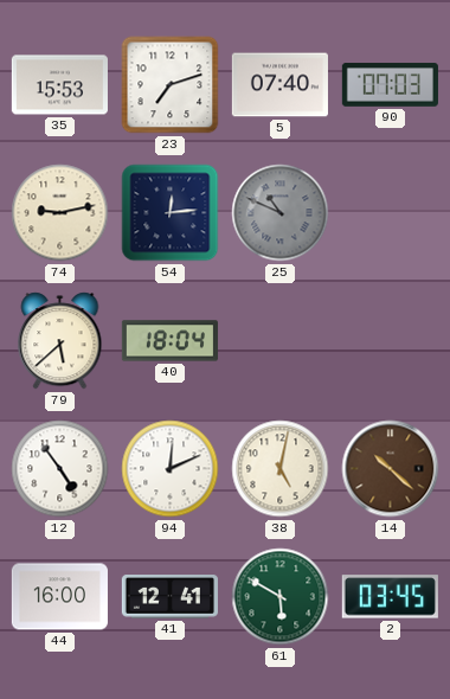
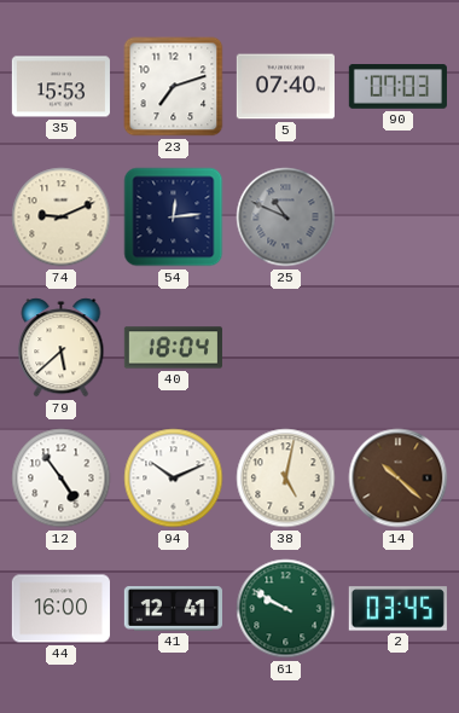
74: 9:13 -> 9:11 (62, 218)
94: 12:11 -> 10:11 (174, 479)
61: 5:50 -> 9:50 (286, 609)
